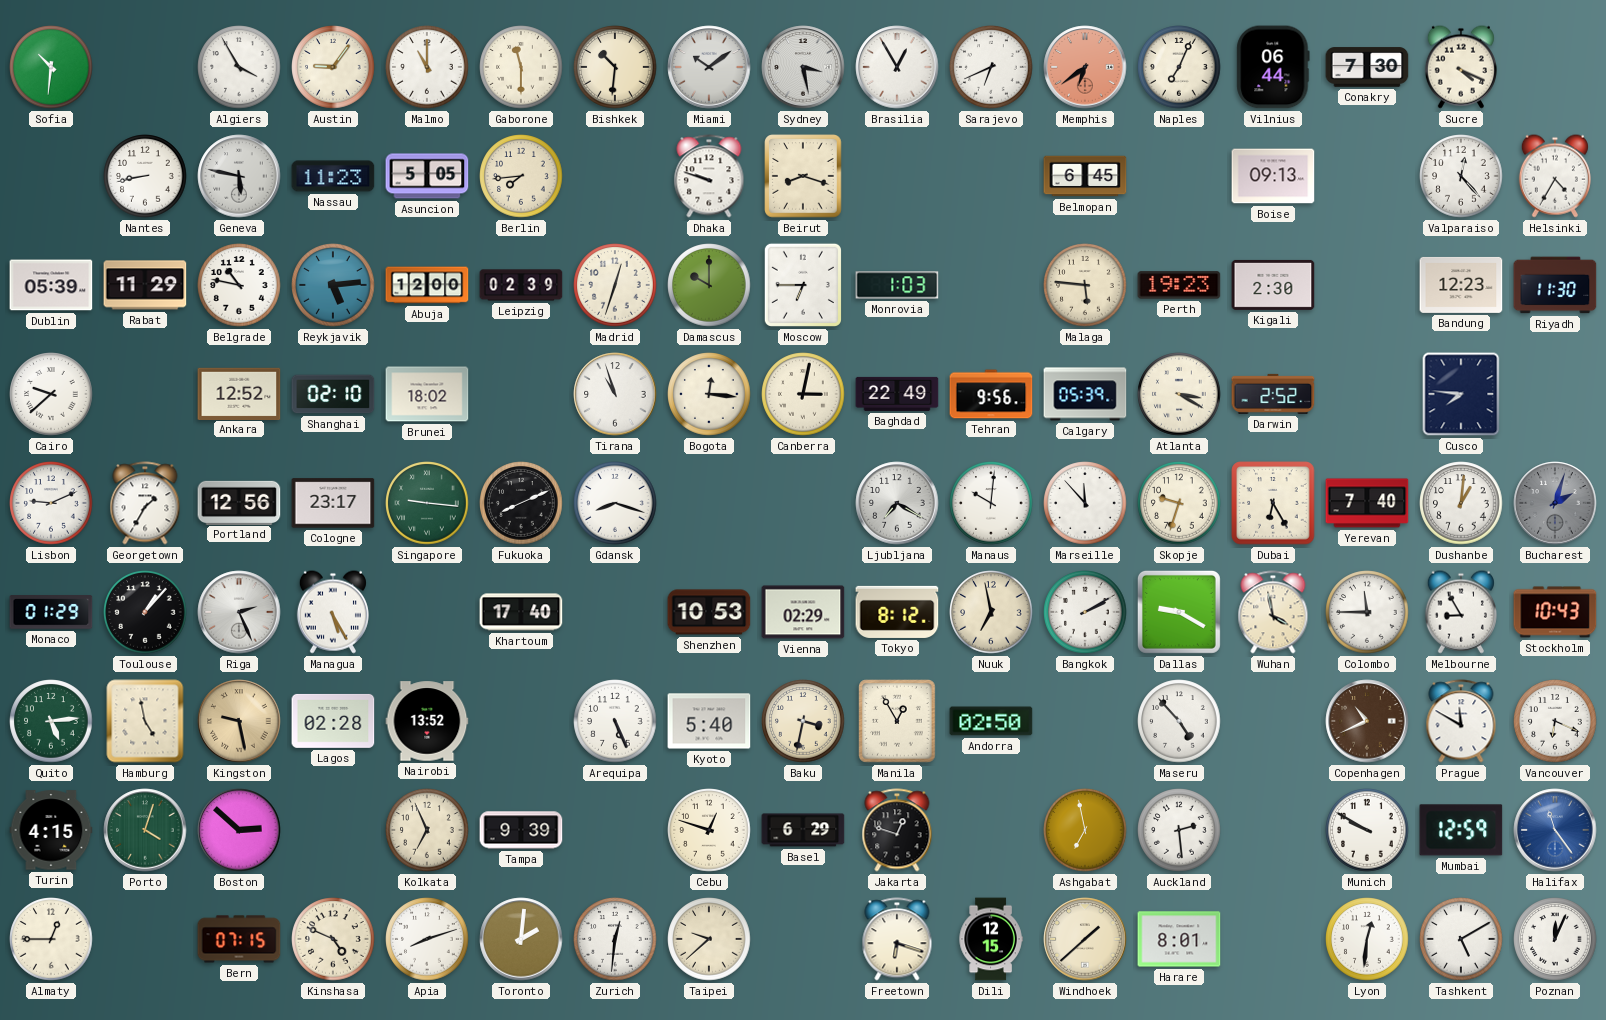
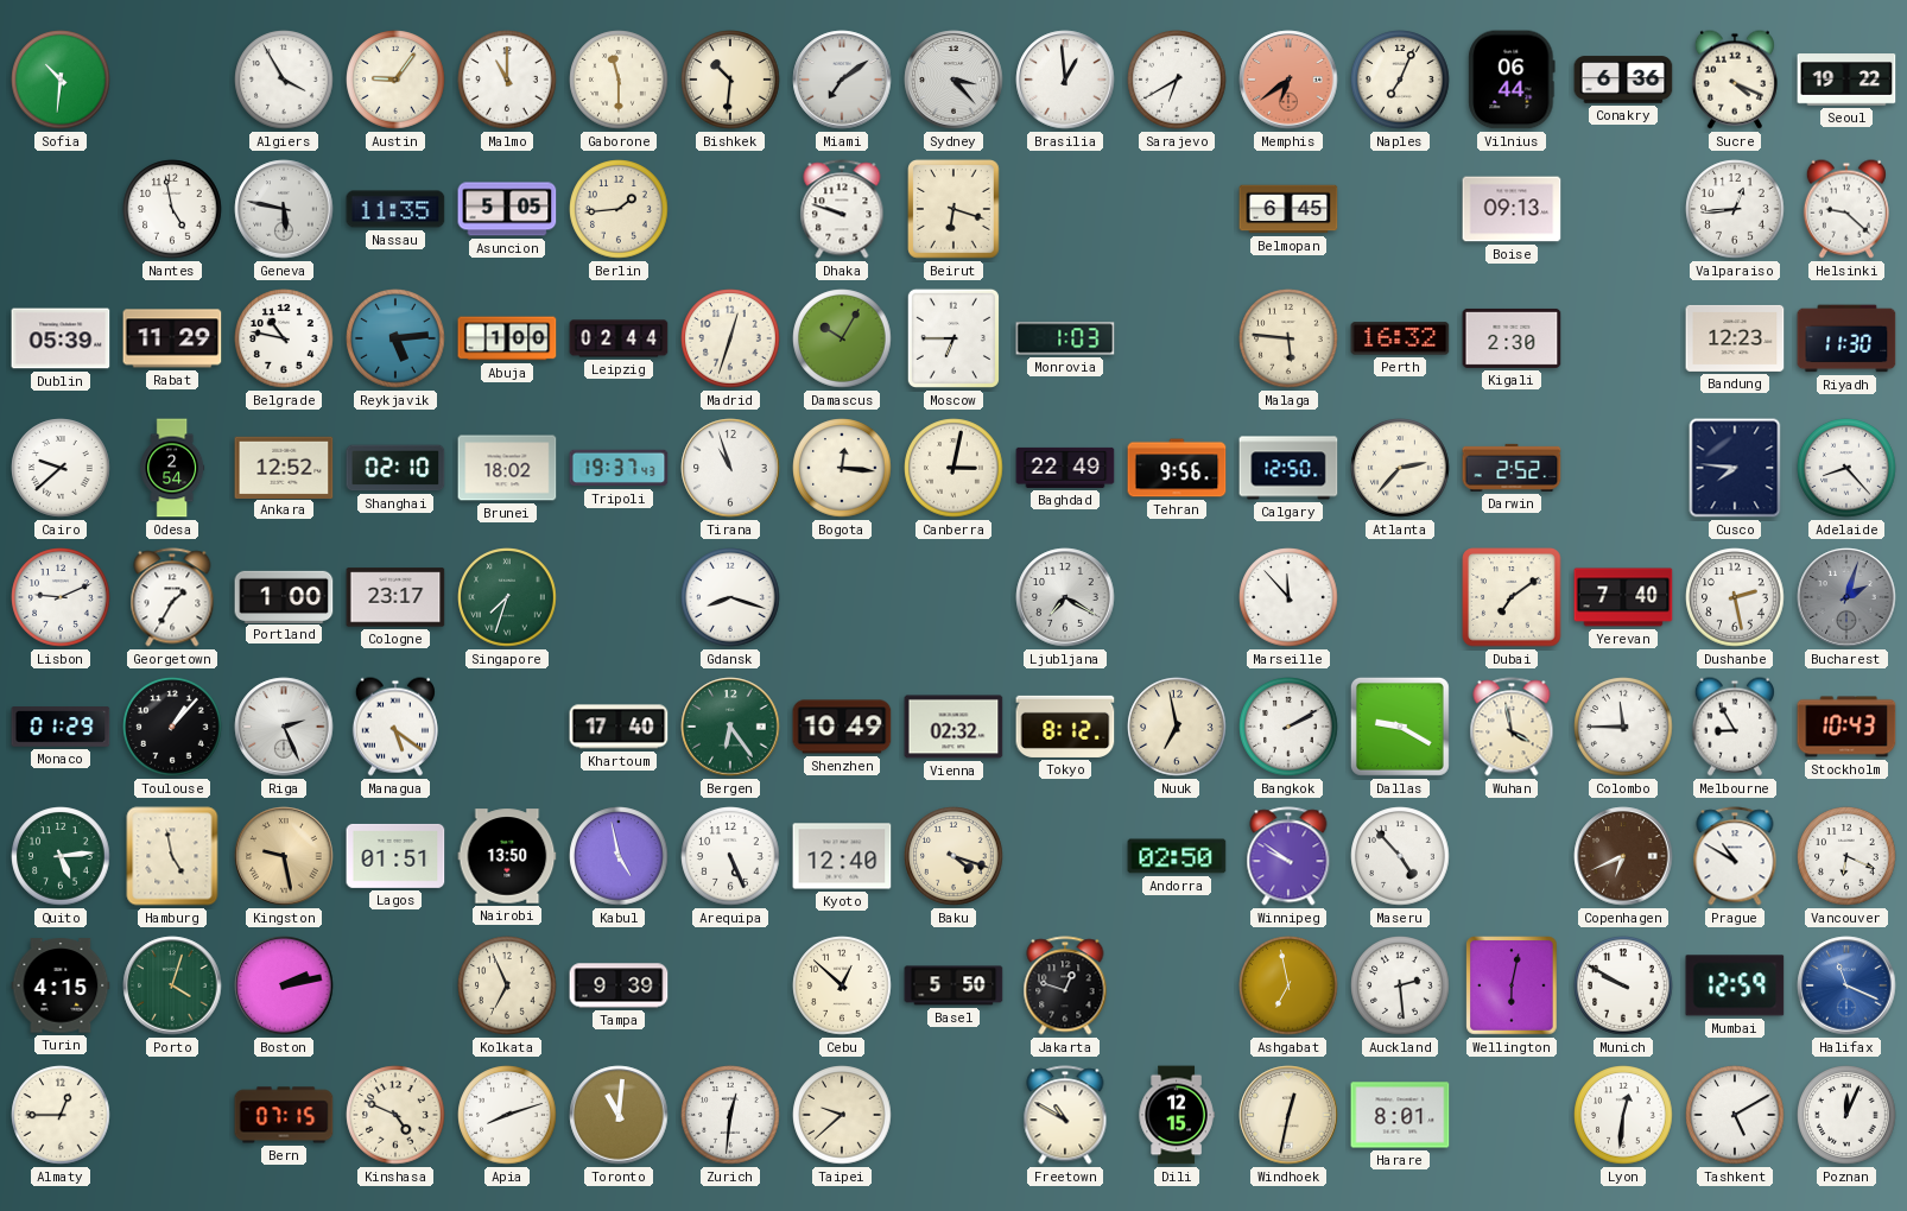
Miami: 10:09 -> 7:09 (842, 80)
Sydney: 3:28 -> 3:23 (954, 80)
Brasilia: 12:55 -> 12:59 (1065, 80)
Sarajevo: 6:41 -> 6:40 (1177, 80)
Conakry: 7:30 -> 6:36 (1623, 80)
Seoul: none -> 19:22 (1846, 80)
Nantes: 8:43 -> 4:58 (172, 209)
Nassau: 11:23 -> 11:35 (395, 209)
Berlin: 7:44 -> 1:44 (619, 209)
Beirut: 8:18 -> 6:18 (954, 209)
Valparaiso: 12:23 -> 12:44 (1735, 209)
Helsinki: 4:35 -> 9:22 (1846, 209)
Abuja: 12:00 -> 1:00 (507, 338)
Leipzig: 02:39 -> 02:44 (619, 338)
Damascus: 10:00 -> 10:05 (842, 338)
Perth: 19:23 -> 16:32 (1400, 338)
Odesa: none -> 2:54 (172, 468)
Tripoli: none -> 19:37 (619, 468)
Calgary: 05:39 -> 12:50 (1288, 468)
Atlanta: 3:20 -> 2:37 (1400, 468)
Adelaide: none -> 8:23 (1846, 468)
Portland: 12:56 -> 1:00 (284, 596)
Singapore: 9:16 -> 7:33 (507, 597)
Fukuoka: 8:11 -> none (521, 503)
Manaus: 10:01 -> none (991, 503)
Skopje: 9:33 -> none (1179, 503)
Dubai: 6:25 -> 7:09 (1512, 597)
Dushanbe: 1:01 -> 2:28 (1735, 597)
Managua: 5:25 -> 5:21 (395, 727)
Bergen: none -> 6:24 (730, 727)
Shenzhen: 10:53 -> 10:49 (842, 727)
Vienna: 02:29 -> 02:32 (954, 727)
Lagos: 02:28 -> 01:51 (395, 856)
Nairobi: 13:52 -> 13:50 (507, 856)
Kabul: none -> 4:58 (619, 856)
Kyoto: 5:40 -> 12:40 (842, 856)
Baku: 3:32 -> 4:18 (954, 856)
Manila: 12:55 -> none (897, 721)
Winnipeg: none -> 9:51 (1288, 856)
Copenhagen: 10:41 -> 6:41 (1623, 856)
Prague: 11:50 -> 10:50 (1735, 856)
Boston: 2:52 -> 2:13 (284, 985)
Cebu: 12:48 -> 12:52 (842, 985)
Basel: 6:29 -> 5:50 (954, 985)
Wellington: none -> 6:02 (1512, 985)
Halifax: 11:24 -> 11:19 (1846, 985)
Toronto: 2:01 -> 11:01 (619, 1115)
Freetown: 6:18 -> 10:50 (1065, 1115)
Windhoek: 1:38 -> 12:32 (1288, 1115)
